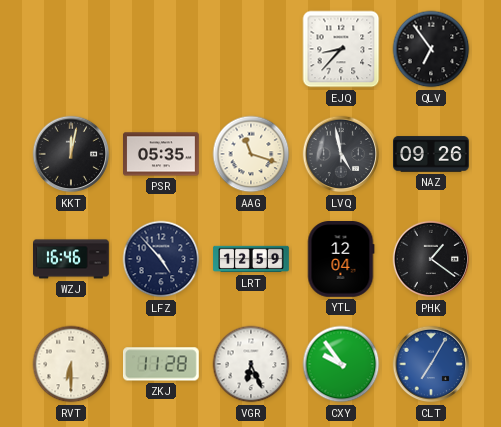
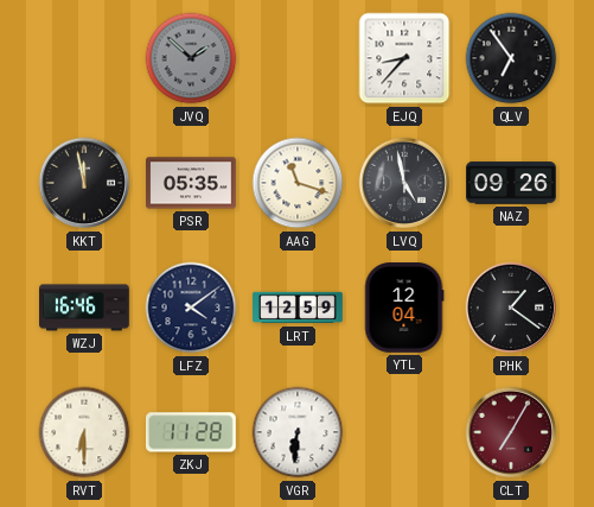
JVQ: none -> 1:52 (191, 58)
KKT: 12:02 -> 11:58 (84, 183)
LFZ: 4:53 -> 4:09 (191, 308)
VGR: 6:26 -> 6:31 (298, 432)
CXY: 9:54 -> none (341, 364)
CLT dial: blue -> burgundy (511, 432)
